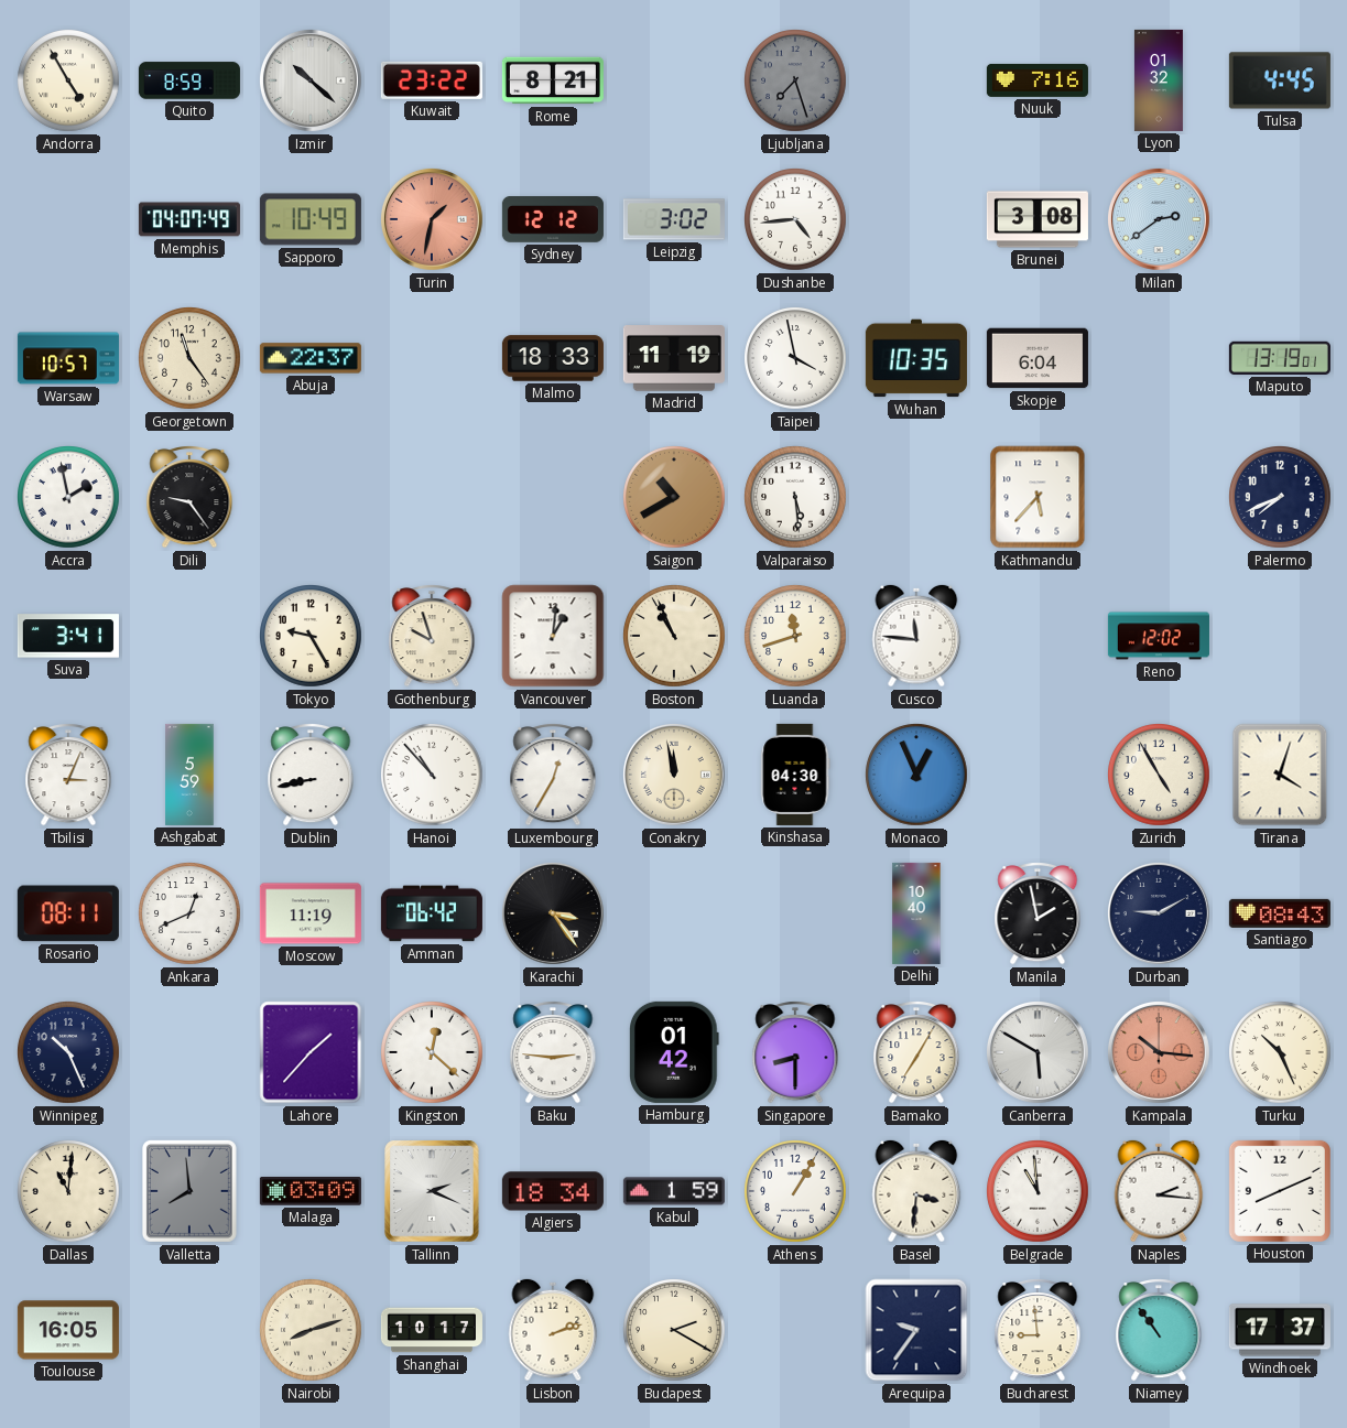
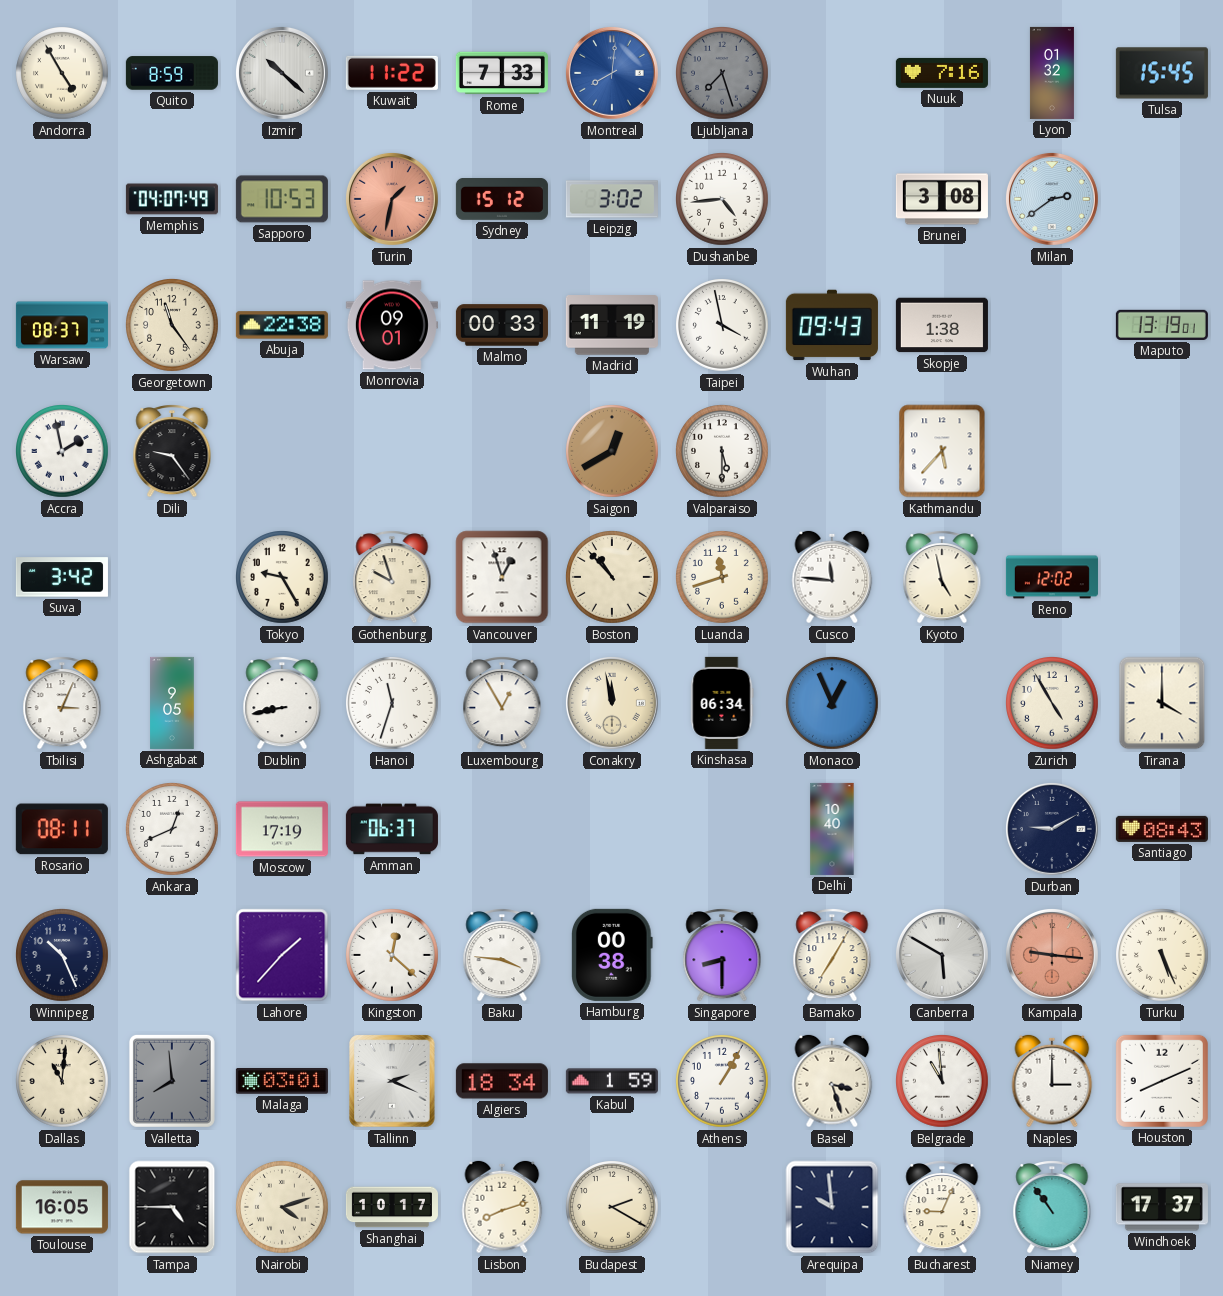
Kuwait: 23:22 -> 11:22 (392, 73)
Rome: 8:21 -> 7:33 (502, 73)
Montreal: none -> 8:01 (612, 73)
Tulsa: 4:45 -> 15:45 (1162, 73)
Sapporo: 10:49 -> 10:53 (282, 199)
Sydney: 12:12 -> 15:12 (502, 200)
Warsaw: 10:57 -> 08:37 (62, 325)
Abuja: 22:37 -> 22:38 (282, 325)
Monrovia: none -> 09:01 (392, 325)
Malmo: 18:33 -> 00:33 (502, 325)
Wuhan: 10:35 -> 09:43 (832, 325)
Skopje: 6:04 -> 1:38 (942, 325)
Saigon: 10:40 -> 12:40 (613, 452)
Valparaiso: 5:29 -> 5:30 (723, 452)
Palermo: 7:41 -> none (1281, 498)
Suva: 3:41 -> 3:42 (62, 577)
Vancouver: 1:01 -> 12:57 (502, 577)
Boston: 10:56 -> 10:53 (613, 578)
Kyoto: none -> 4:58 (942, 578)
Ashgabat: 5:59 -> 9:05 (172, 703)
Hanoi: 10:53 -> 11:33 (393, 704)
Luxembourg: 12:35 -> 12:55 (502, 704)
Kinshasa: 04:30 -> 06:34 (722, 703)
Tirana: 4:03 -> 4:00 (1162, 703)
Moscow: 11:19 -> 17:19 (282, 829)
Amman: 06:42 -> 06:37 (392, 829)
Karachi: 3:24 -> none (553, 913)
Manila: 1:58 -> none (1038, 915)
Baku: 2:46 -> 3:46 (502, 956)
Hamburg: 01:42 -> 00:38 (613, 955)
Kampala: 10:16 -> 9:16 (1052, 955)
Turku: 10:26 -> 5:26 (1163, 956)
Malaga: 03:09 -> 03:01 (282, 1081)
Basel: 3:31 -> 3:27 (832, 1081)
Naples: 2:16 -> 3:00 (1052, 1081)
Tampa: none -> 4:45 (172, 1207)
Nairobi: 8:12 -> 4:12 (283, 1208)
Lisbon: 2:12 -> 8:12 (502, 1207)
Arequipa: 9:36 -> 9:59 (832, 1207)
Bucharest: 8:59 -> 9:04 (942, 1208)
